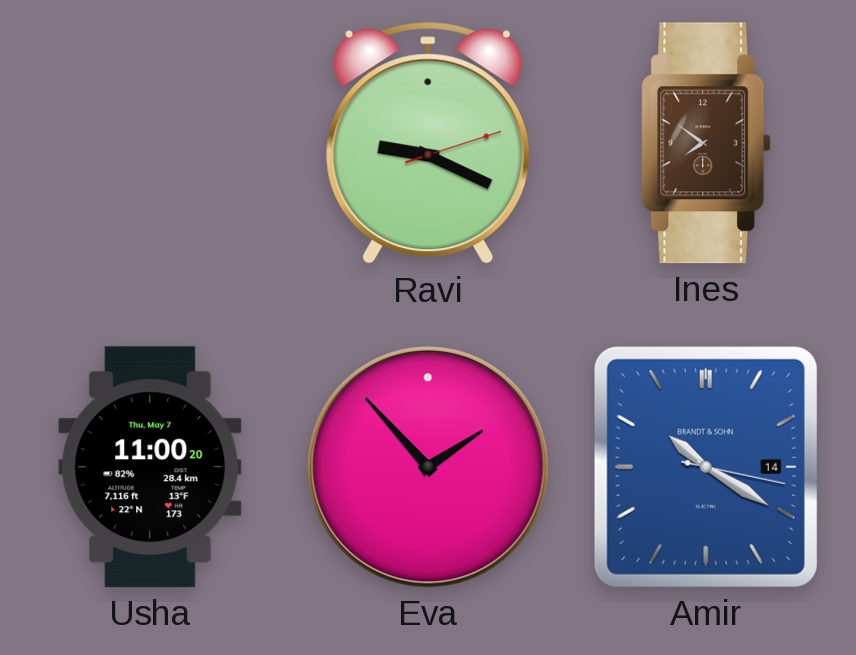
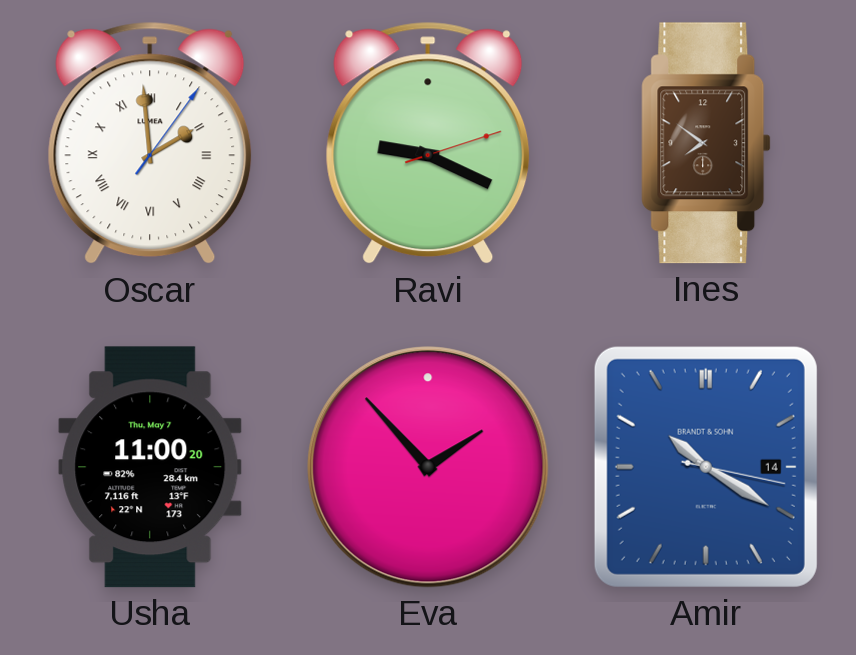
Oscar: none -> 1:59 (150, 143)
